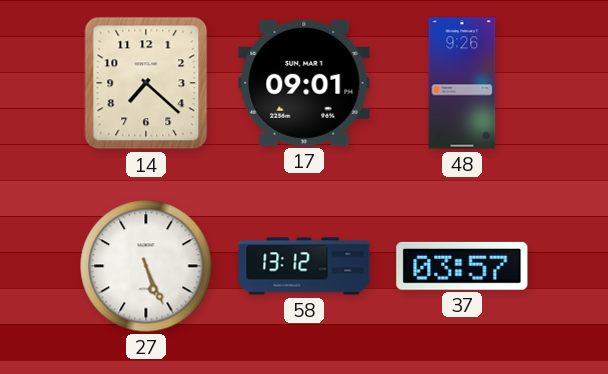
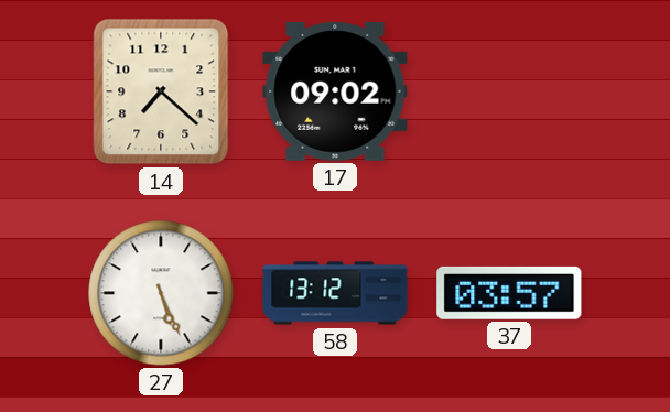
17: 09:01 -> 09:02 (335, 91)
48: 9:26 -> none (462, 83)
